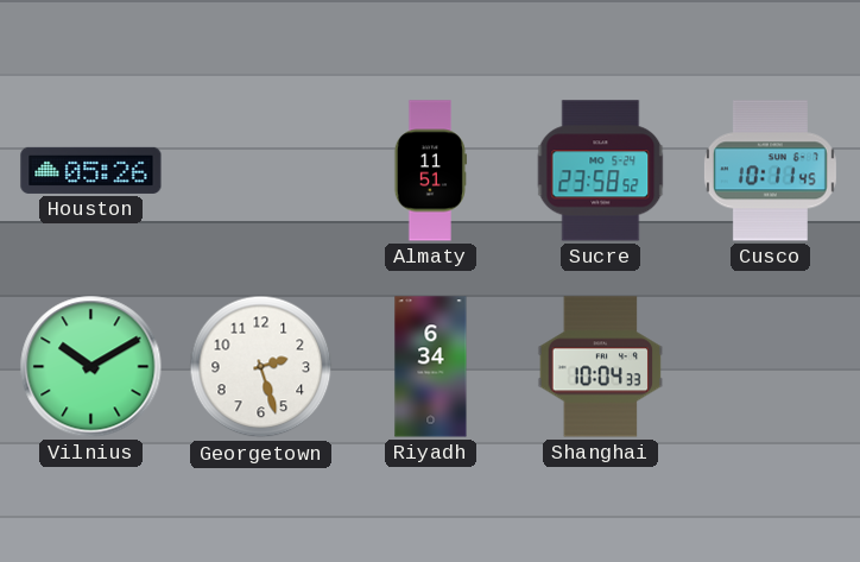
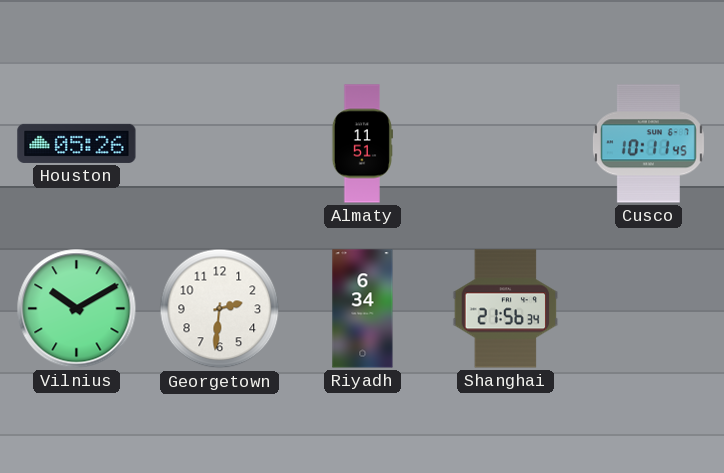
Sucre: 23:58 -> none (601, 171)
Georgetown: 2:27 -> 2:31 (220, 309)
Shanghai: 10:04 -> 21:56 (506, 309)
